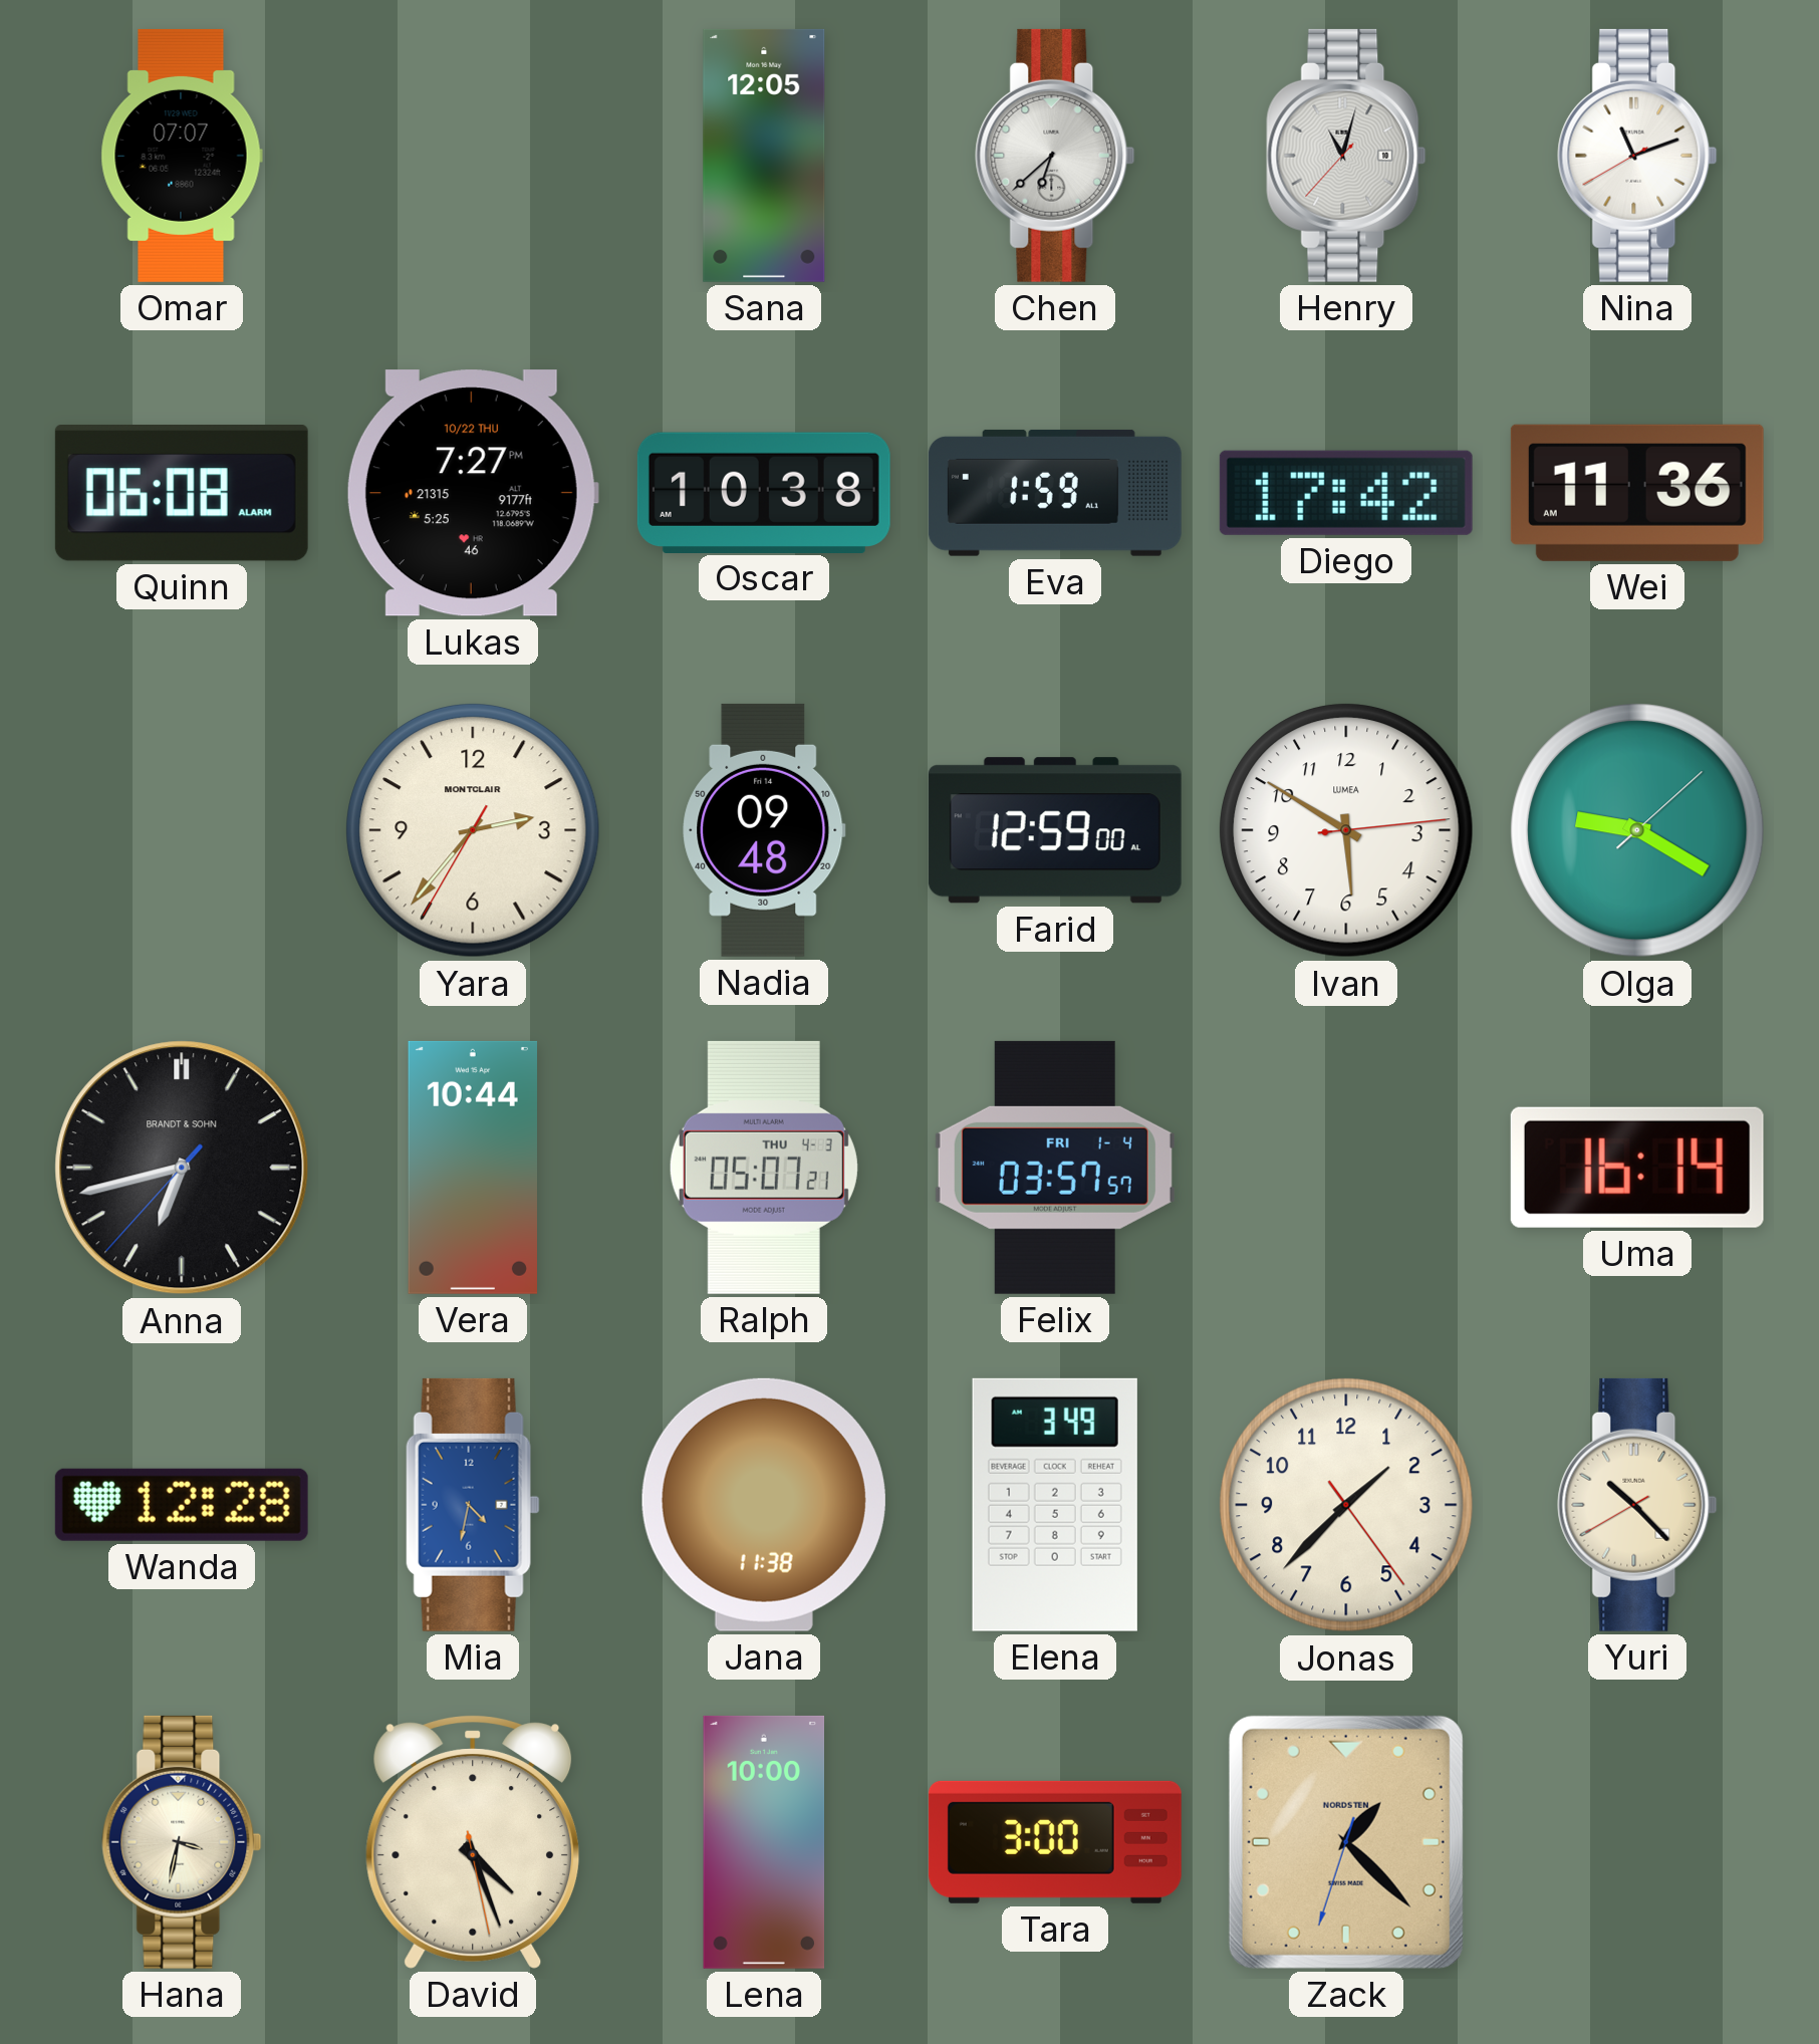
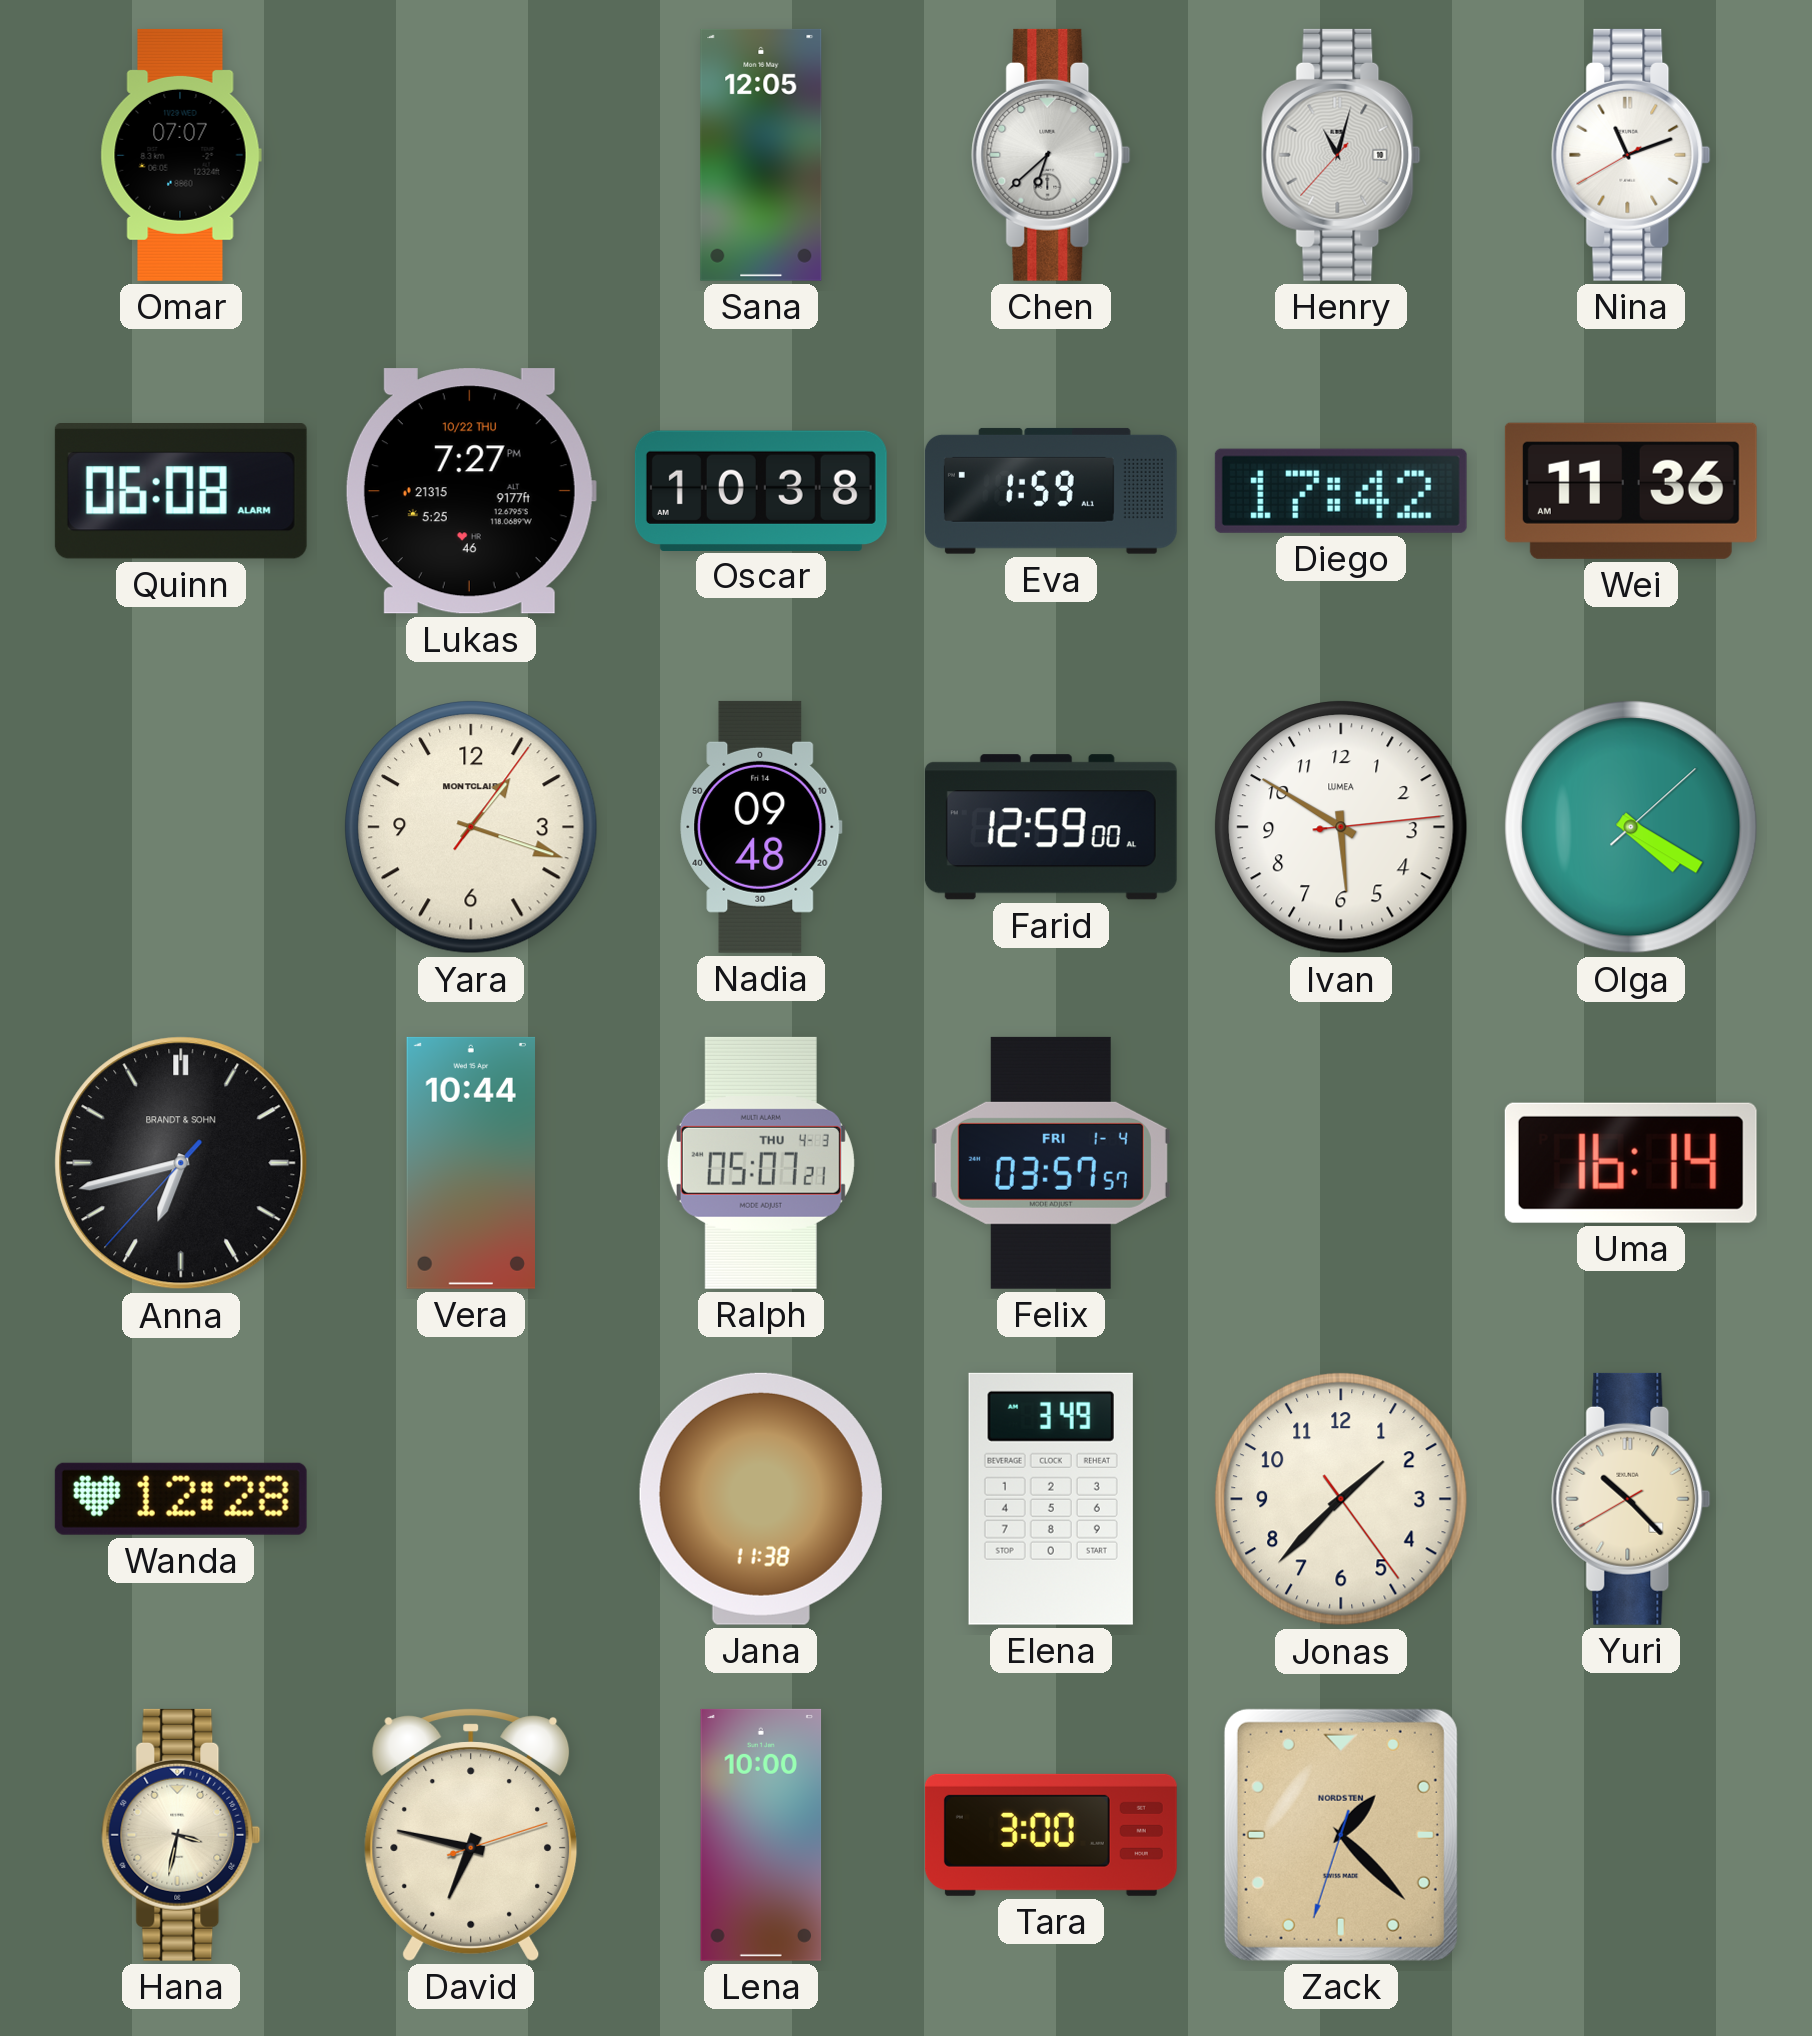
Yara: 2:36 -> 1:18 (471, 827)
Olga: 9:20 -> 4:20 (1631, 827)
Mia: 4:32 -> none (473, 1505)
David: 4:26 -> 6:47 (471, 1835)
